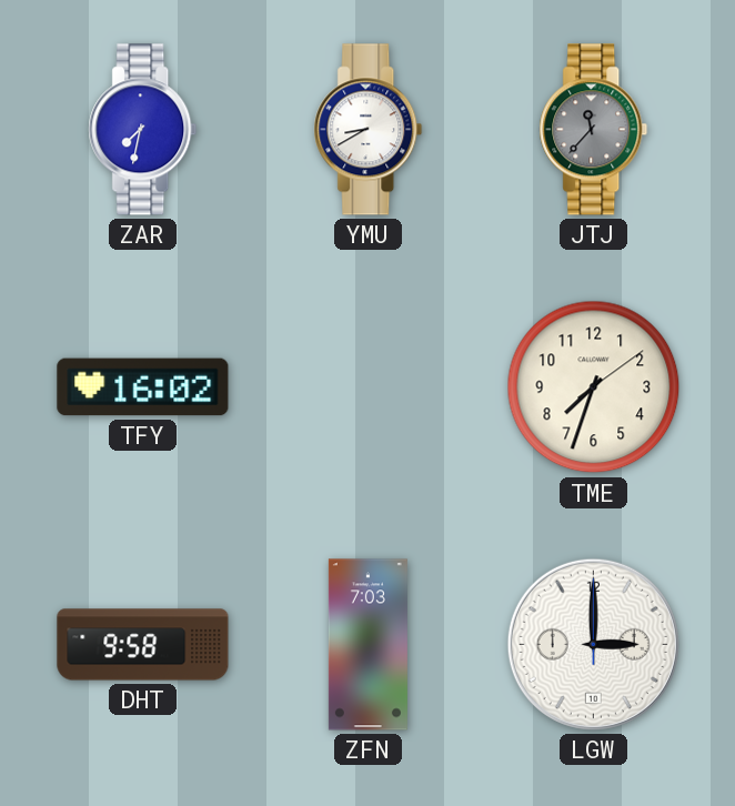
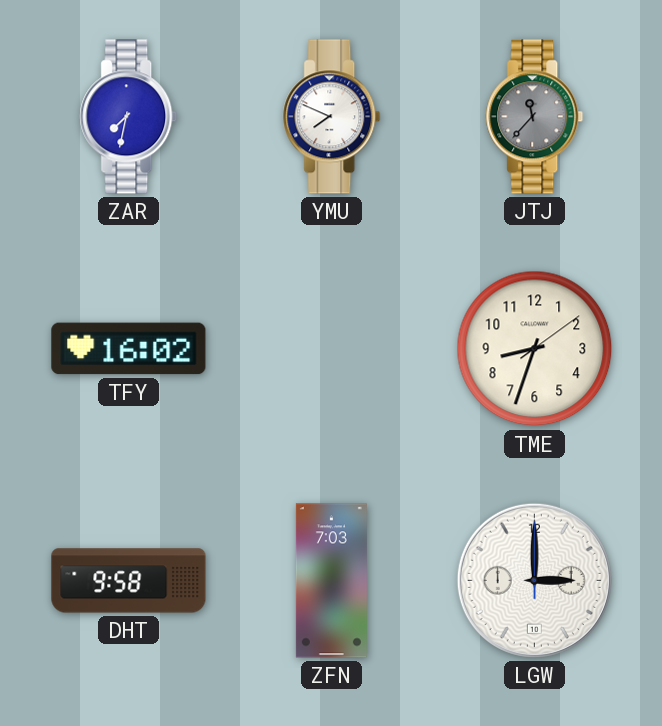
YMU: 8:40 -> 7:49 (332, 117)
TME: 7:33 -> 8:33 (535, 349)
